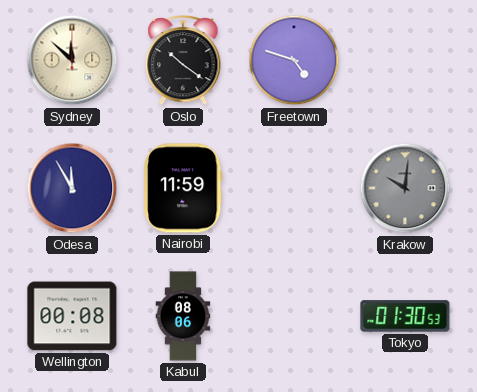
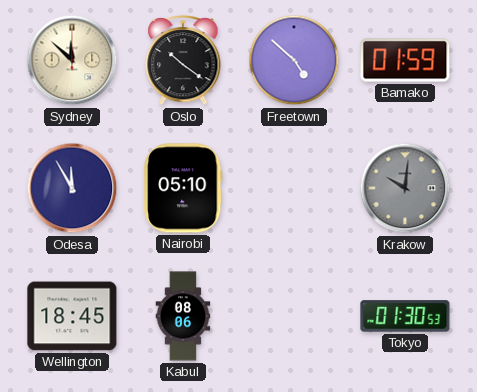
Freetown: 4:48 -> 4:52 (294, 60)
Bamako: none -> 01:59 (405, 60)
Nairobi: 11:59 -> 05:10 (183, 188)
Wellington: 00:08 -> 18:45 (72, 316)
